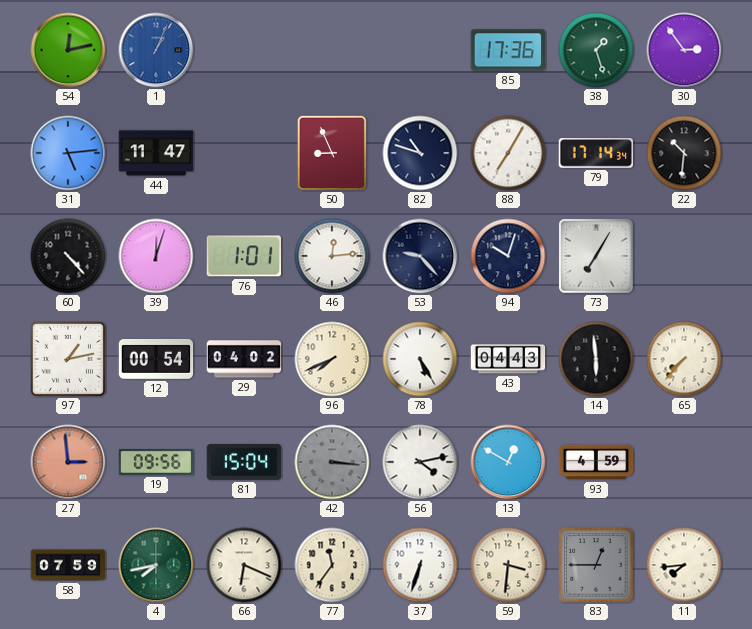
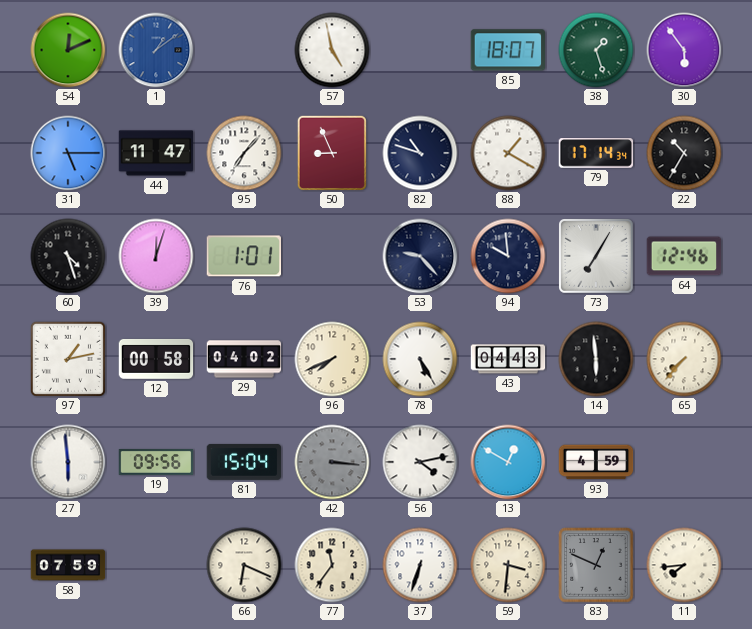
54: 12:13 -> 12:11 (68, 50)
1: 1:04 -> 1:09 (156, 50)
57: none -> 4:58 (332, 50)
85: 17:36 -> 18:07 (508, 50)
30: 2:54 -> 5:54 (684, 50)
31: 5:14 -> 5:15 (68, 153)
95: none -> 7:07 (244, 153)
88: 7:05 -> 1:20 (508, 153)
22: 10:31 -> 10:35 (684, 153)
60: 4:23 -> 4:27 (68, 256)
46: 12:14 -> none (332, 256)
94: 10:03 -> 9:59 (508, 256)
64: none -> 12:46 (684, 256)
12: 00:54 -> 00:58 (156, 359)
27: 2:59 -> 5:59 (68, 462)
27 dial: salmon -> white (68, 462)
4: 7:43 -> none (156, 565)
83: 12:45 -> 12:49 (596, 565)
